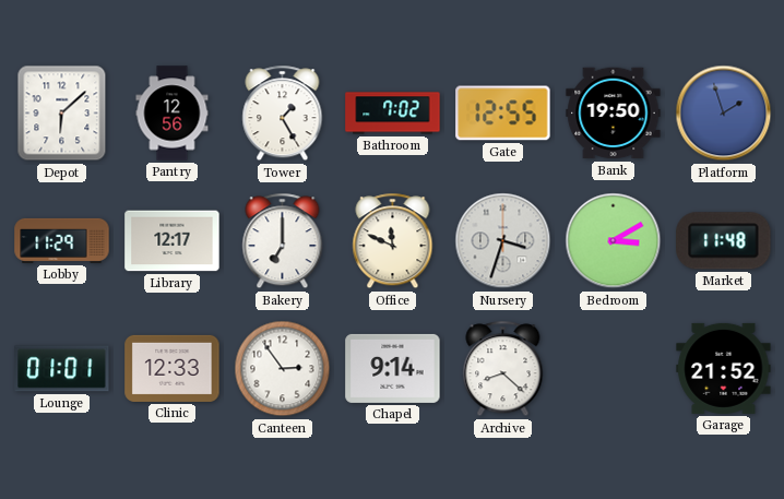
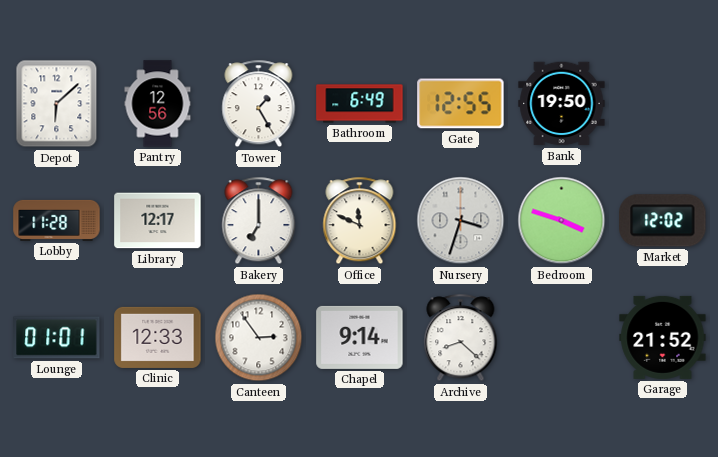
Bathroom: 7:02 -> 6:49 (360, 104)
Platform: 1:57 -> none (724, 114)
Lobby: 11:29 -> 11:28 (57, 220)
Bedroom: 3:10 -> 3:48 (562, 221)
Market: 11:48 -> 12:02 (663, 221)
